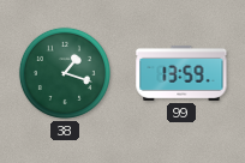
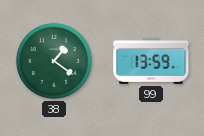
38: 1:18 -> 1:21 (54, 61)
